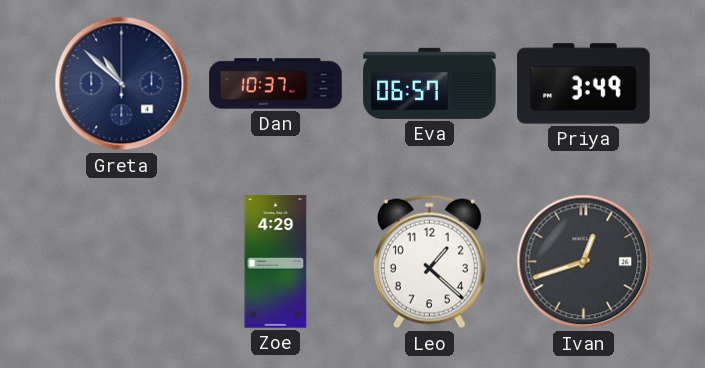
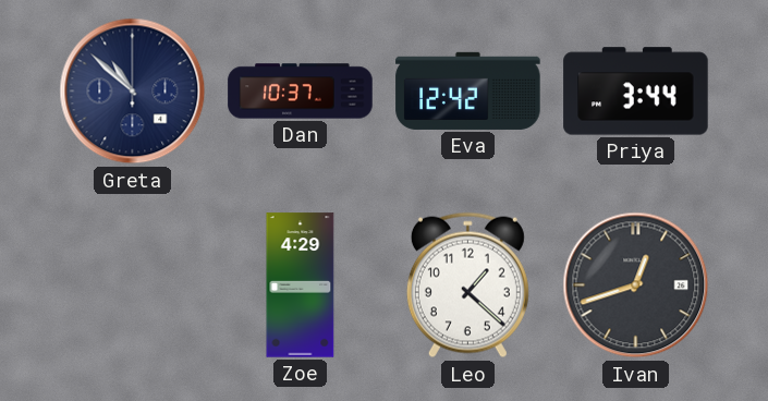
Eva: 06:57 -> 12:42 (468, 90)
Priya: 3:49 -> 3:44 (636, 92)
